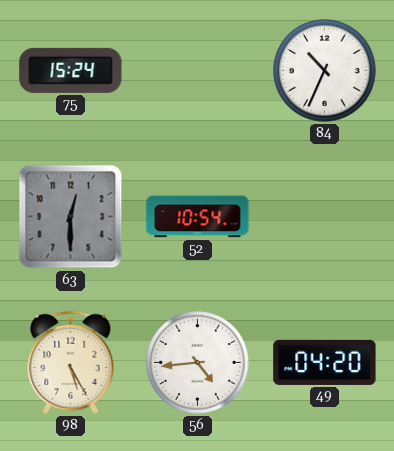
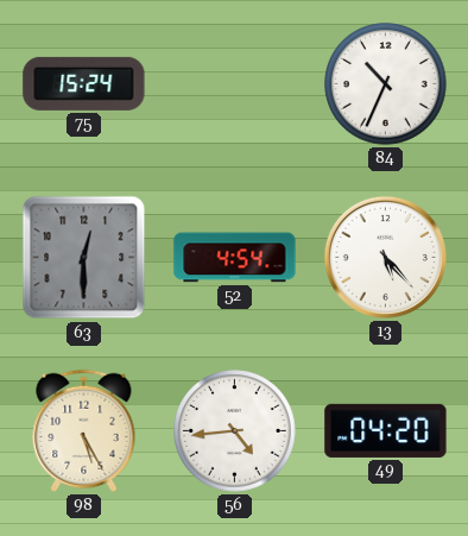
52: 10:54 -> 4:54 (235, 258)
13: none -> 5:23 (385, 257)
